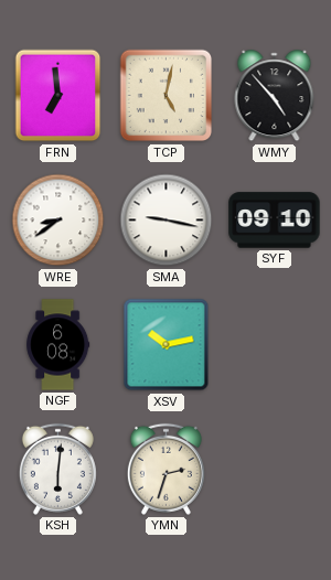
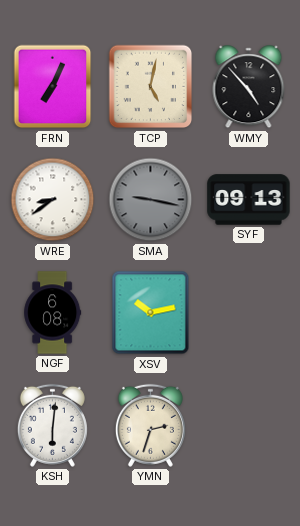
FRN: 6:59 -> 7:04 (53, 87)
SMA dial: white -> grey (151, 200)
SYF: 09:10 -> 09:13 (249, 200)
